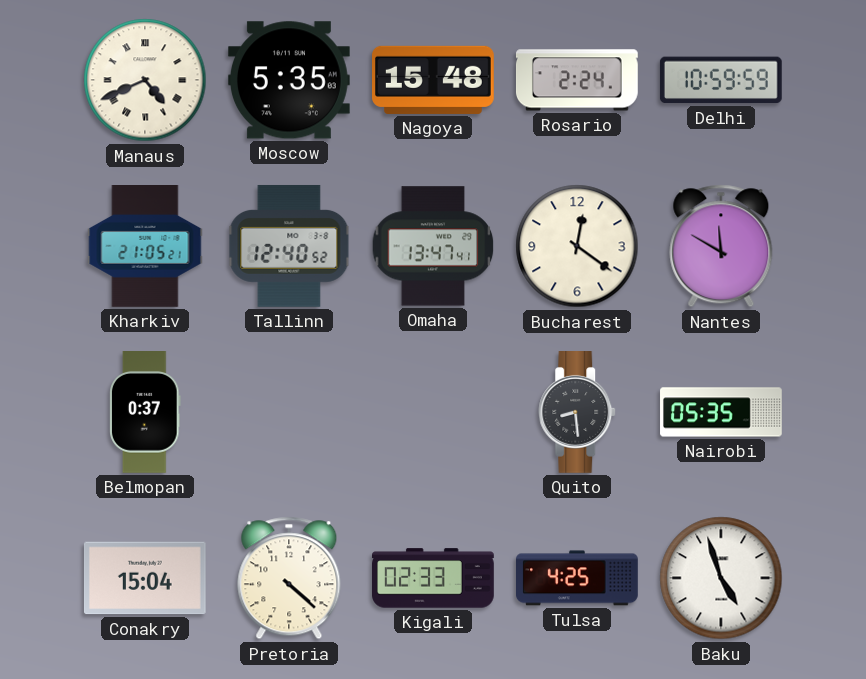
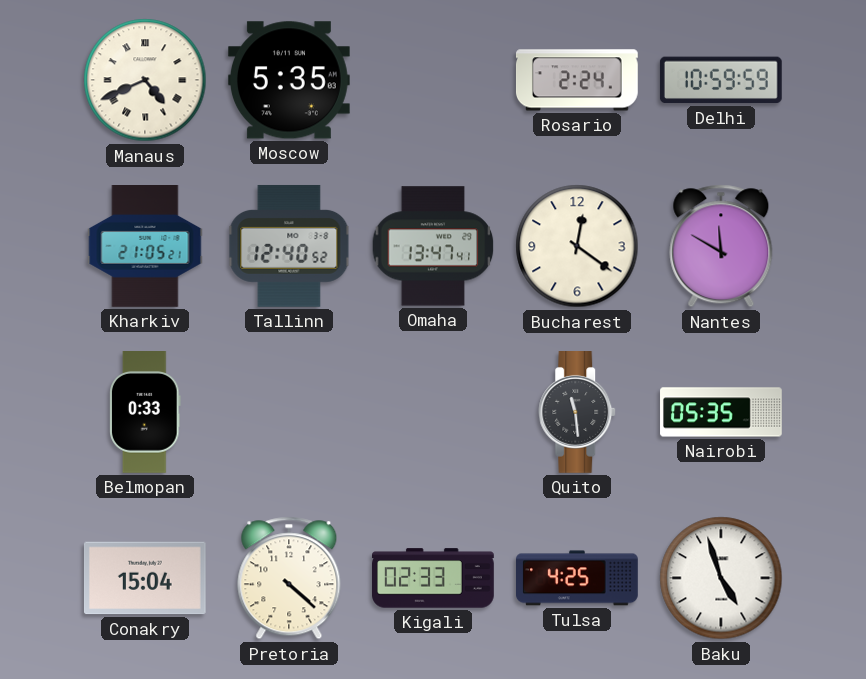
Nagoya: 15:48 -> none (434, 80)
Belmopan: 0:37 -> 0:33 (146, 413)
Quito: 8:29 -> 11:29 (578, 413)
